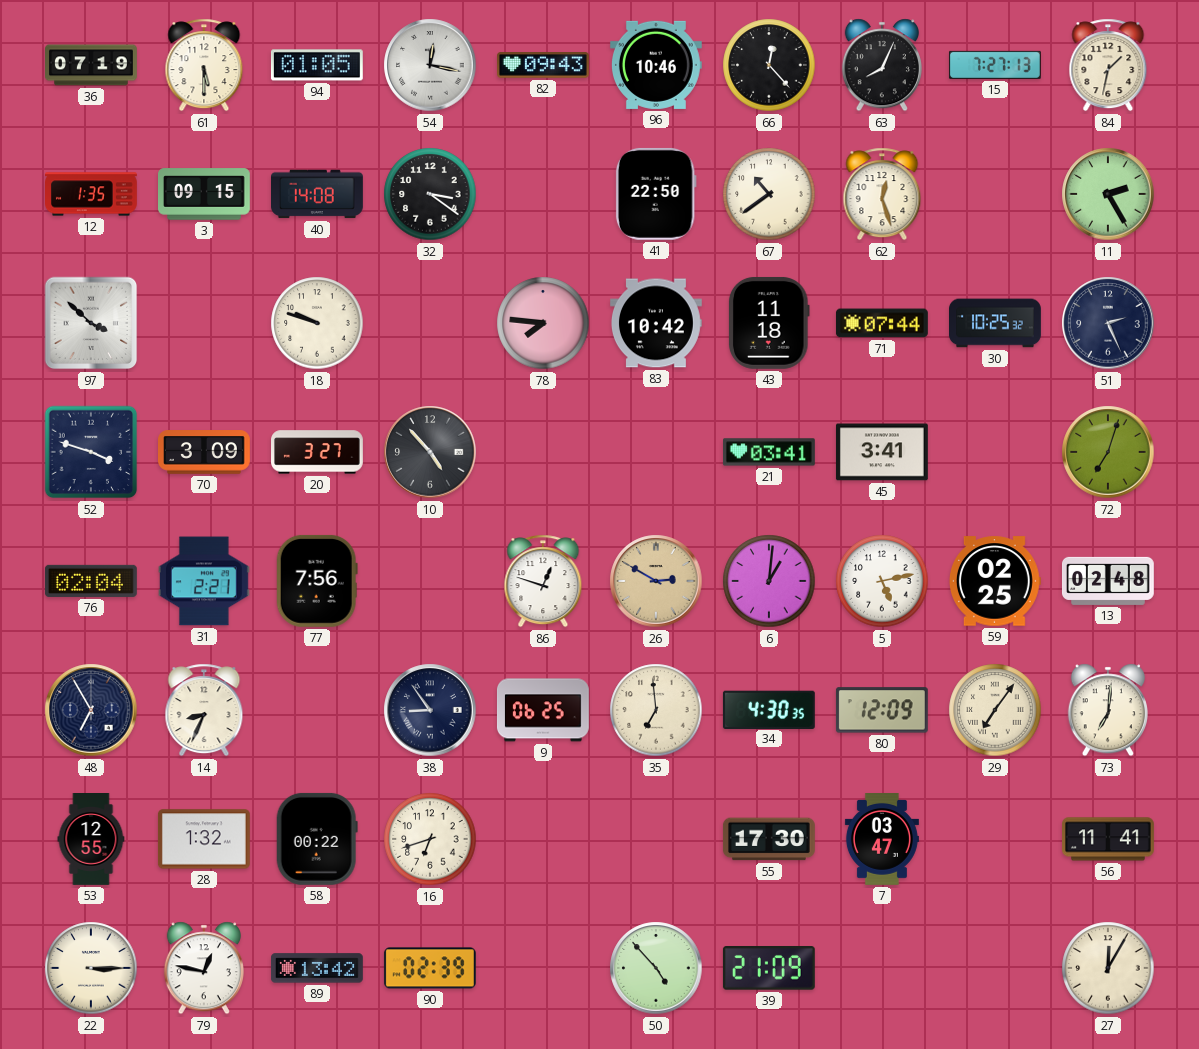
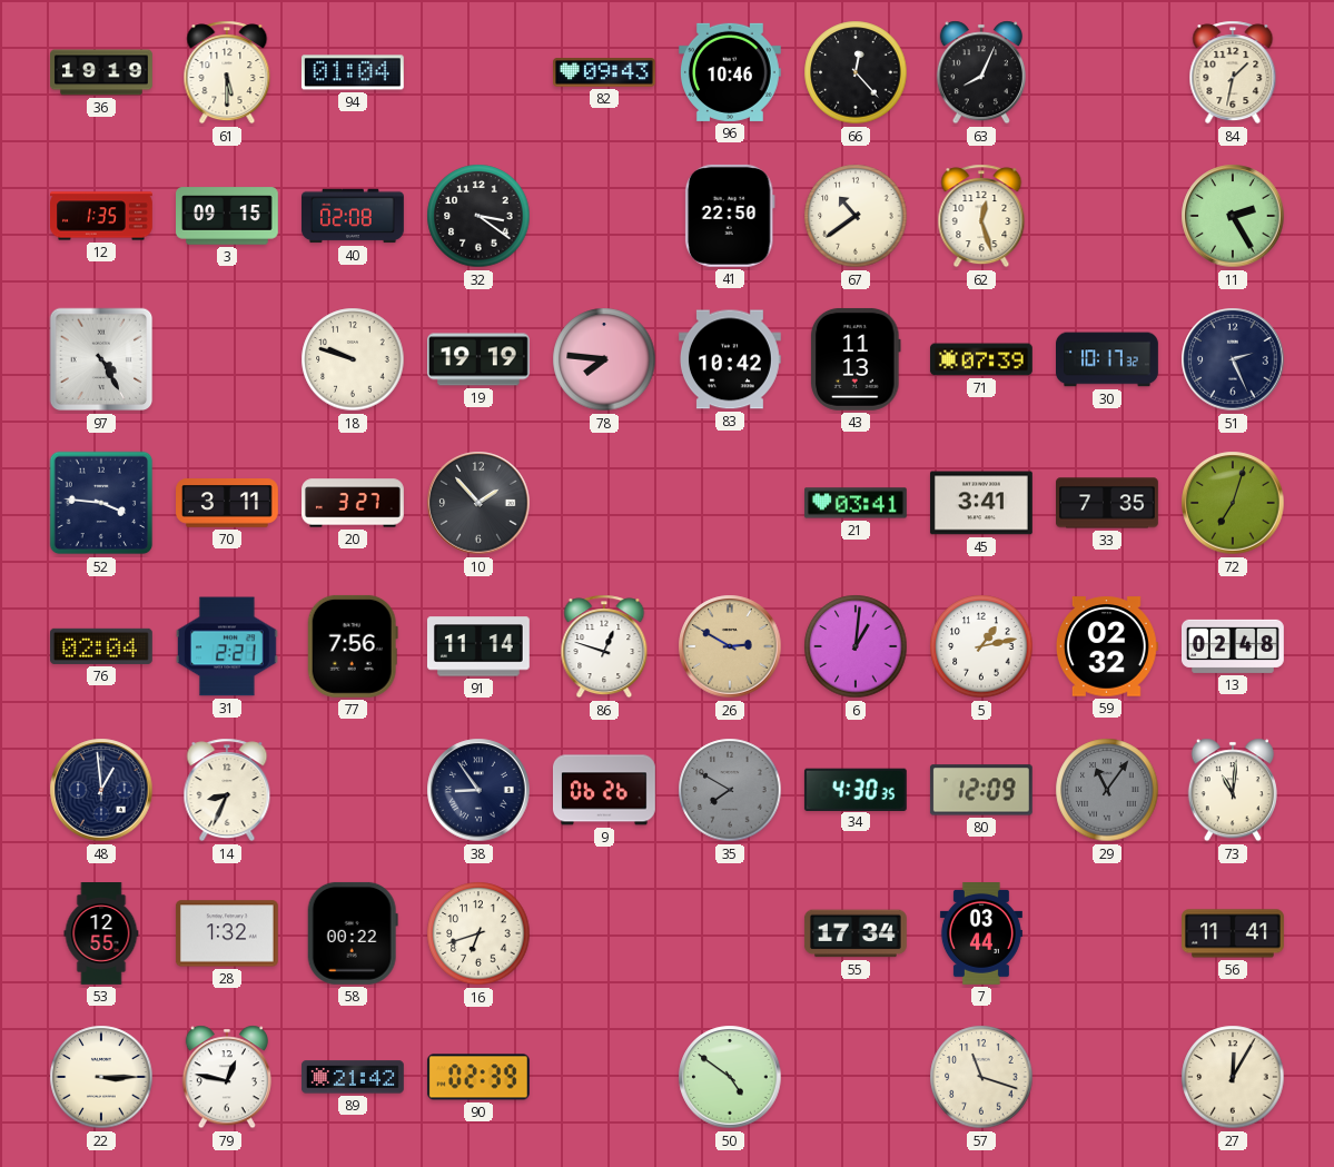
36: 07:19 -> 19:19 (102, 72)
94: 01:05 -> 01:04 (353, 72)
54: 12:17 -> none (430, 65)
15: 7:27 -> none (995, 65)
40: 14:08 -> 02:08 (354, 216)
97: 3:52 -> 4:25 (101, 359)
19: none -> 19:19 (480, 359)
43: 11:18 -> 11:13 (857, 359)
71: 07:44 -> 07:39 (981, 359)
30: 10:25 -> 10:17 (1108, 359)
52: 3:48 -> 3:46 (101, 503)
70: 3:09 -> 3:11 (228, 503)
10: 4:53 -> 1:53 (478, 503)
33: none -> 7:35 (1108, 503)
91: none -> 11:14 (478, 646)
5: 5:13 -> 1:13 (981, 646)
59: 02:25 -> 02:32 (1107, 646)
48: 6:55 -> 12:59 (101, 790)
9: 06:25 -> 06:26 (604, 790)
35: 6:59 -> 7:50 (730, 790)
35 dial: cream -> grey (730, 790)
29: 7:06 -> 11:06 (1107, 790)
29 dial: cream -> grey (1107, 790)
73: 7:01 -> 11:01 (1233, 790)
55: 17:30 -> 17:34 (856, 933)
7: 03:47 -> 03:44 (981, 934)
89: 13:42 -> 21:42 (354, 1077)
50: 4:53 -> 4:51 (730, 1077)
39: 21:09 -> none (769, 969)
57: none -> 11:18 (981, 1077)
